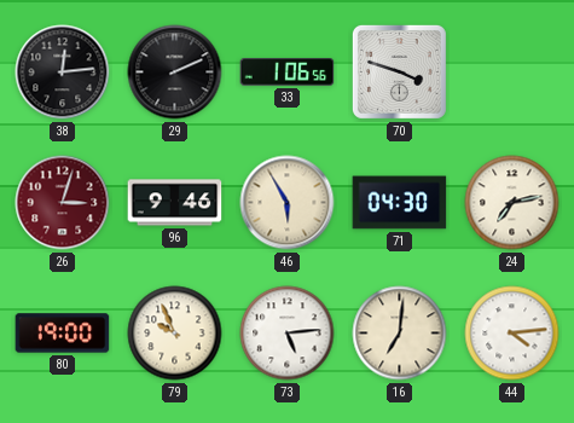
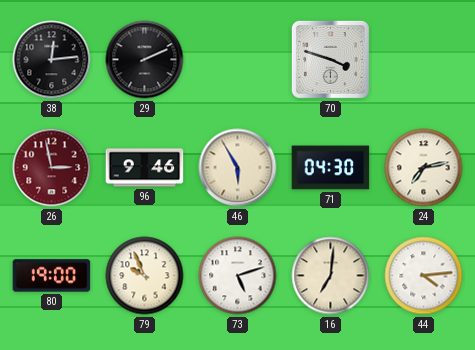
33: 1:06 -> none (288, 73)
26: 3:03 -> 2:58 (52, 168)
73: 5:14 -> 5:12 (238, 276)
